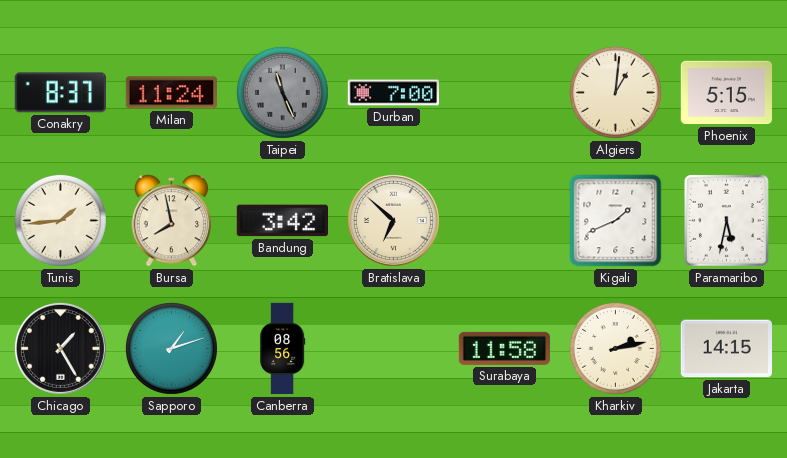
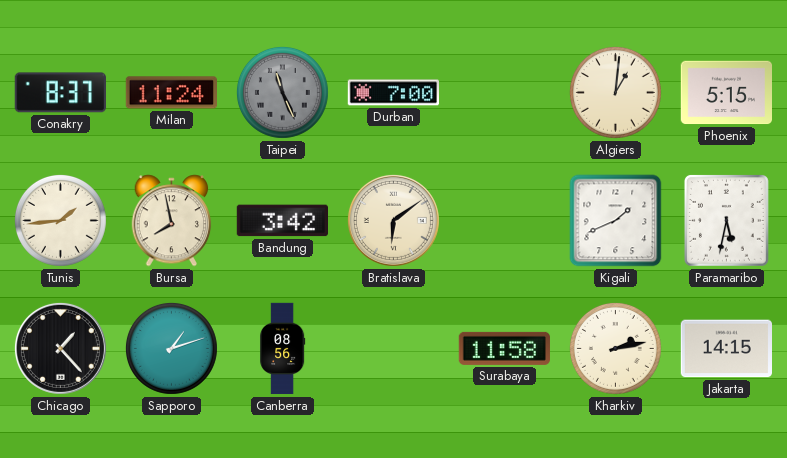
Bratislava: 6:52 -> 6:09 (393, 220)
Chicago: 1:25 -> 1:23 (60, 348)
